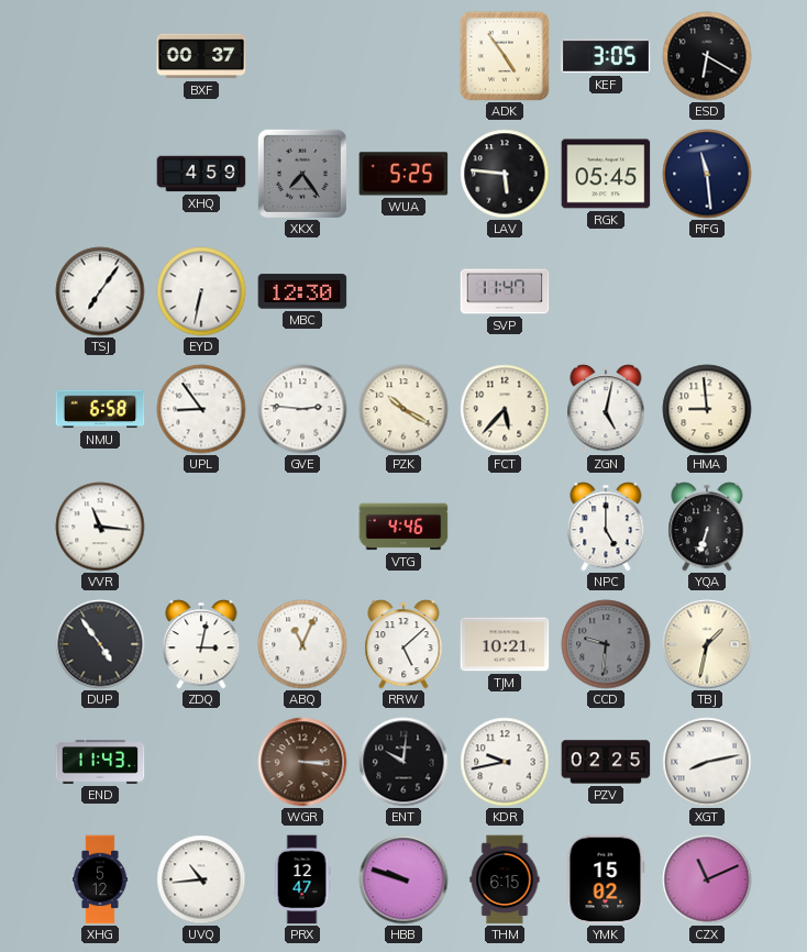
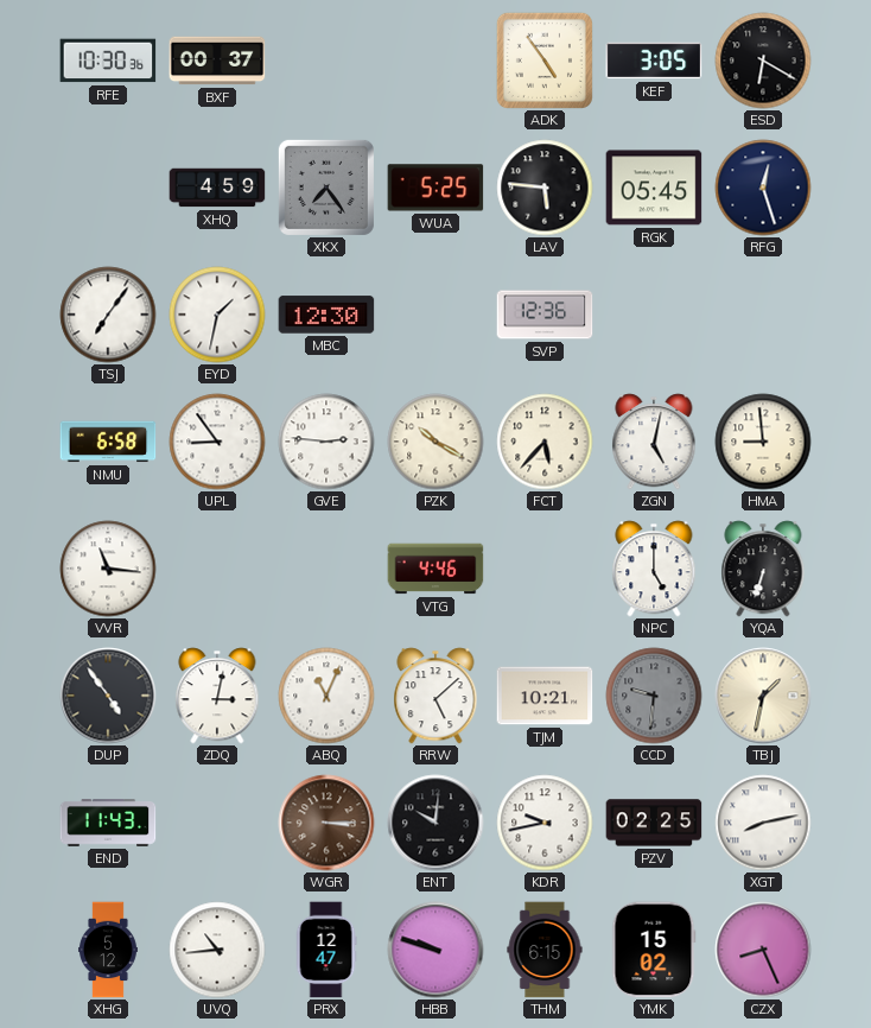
RFE: none -> 10:30 (108, 61)
RFG: 11:29 -> 12:27 (763, 188)
EYD: 6:32 -> 1:32 (217, 315)
SVP: 11:47 -> 12:36 (545, 315)
CZX: 11:11 -> 8:26 (763, 950)
